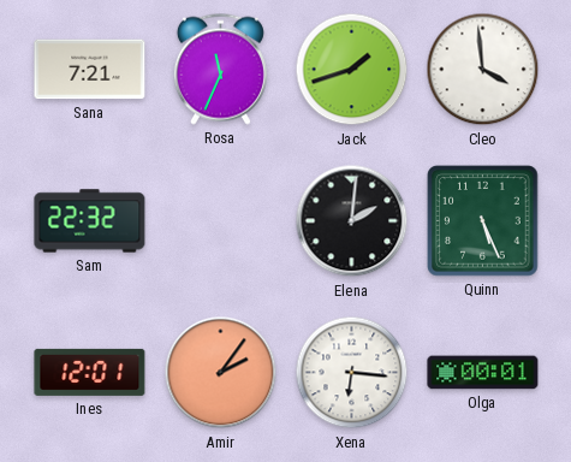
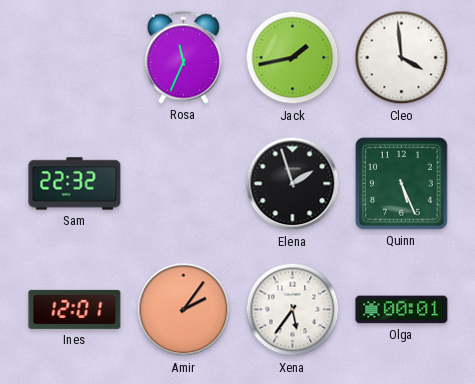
Sana: 7:21 -> none (90, 70)
Jack: 1:42 -> 1:43 (293, 58)
Elena: 2:01 -> 1:57 (293, 184)
Xena: 6:16 -> 5:36 (293, 310)
